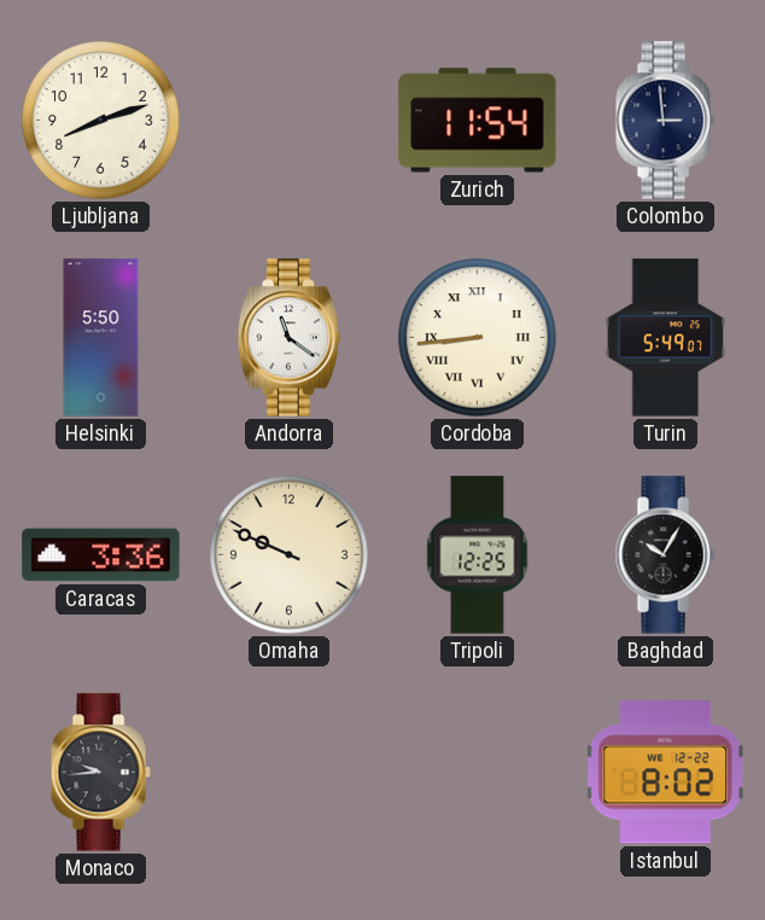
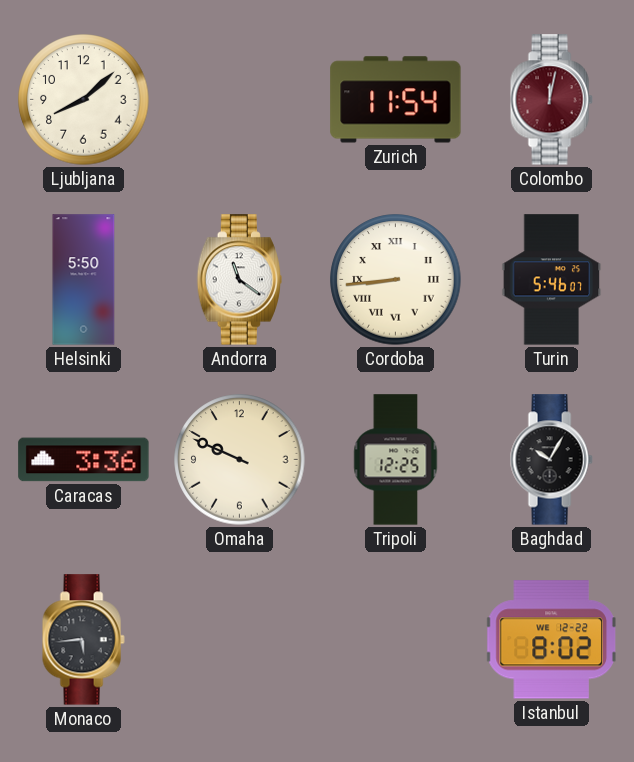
Ljubljana: 8:12 -> 8:08 (84, 100)
Colombo: 2:59 -> 12:02 (551, 100)
Colombo dial: navy -> burgundy (551, 100)
Turin: 5:49 -> 5:46 (552, 280)
Monaco: 9:44 -> 5:44 (83, 640)
